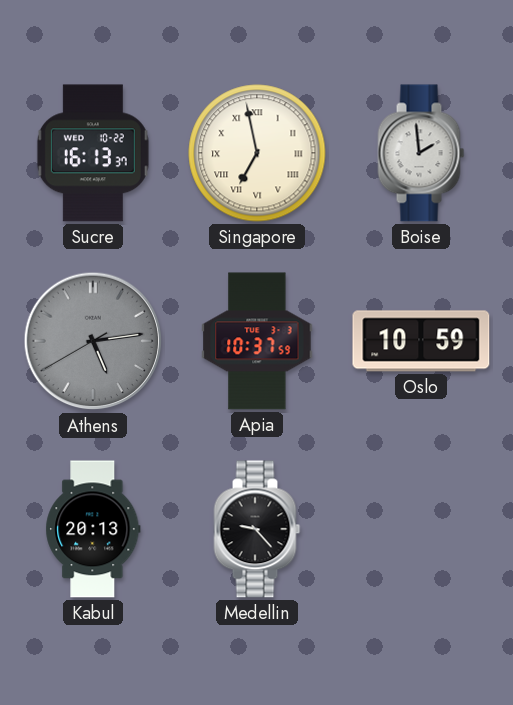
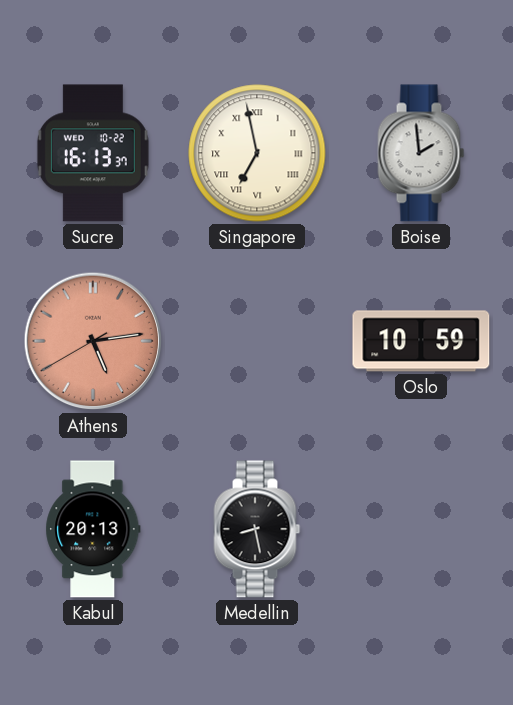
Athens dial: grey -> salmon (93, 341)
Apia: 10:37 -> none (257, 341)
Medellin: 9:23 -> 8:28 (257, 529)
